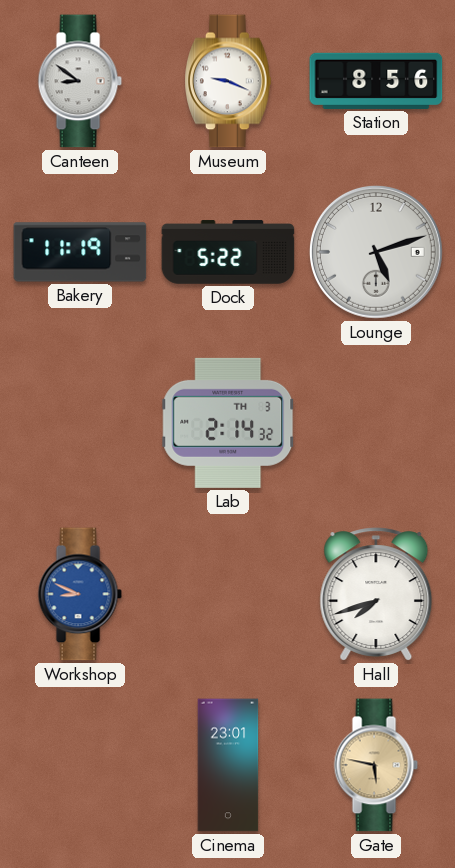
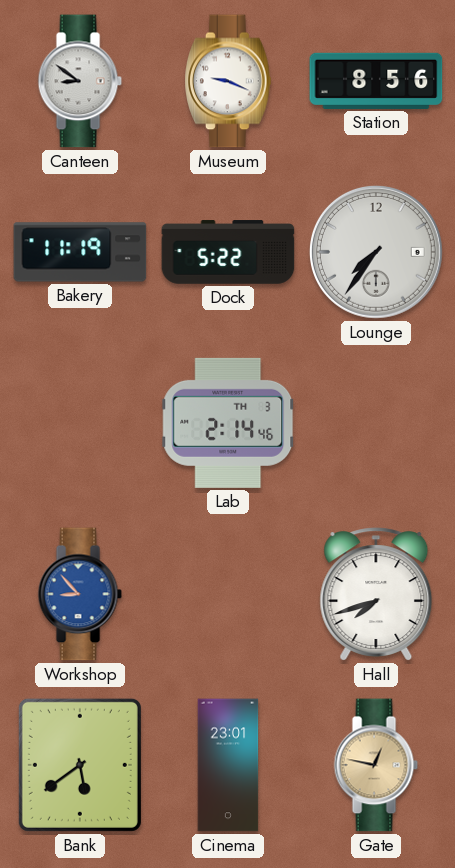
Lounge: 5:12 -> 7:36 (376, 252)
Lab: 2:14:32 -> 2:14:46 (229, 423)
Workshop: 8:49 -> 8:53 (80, 594)
Bank: none -> 5:39 (80, 765)
Gate: 5:47 -> 12:47 (376, 765)
